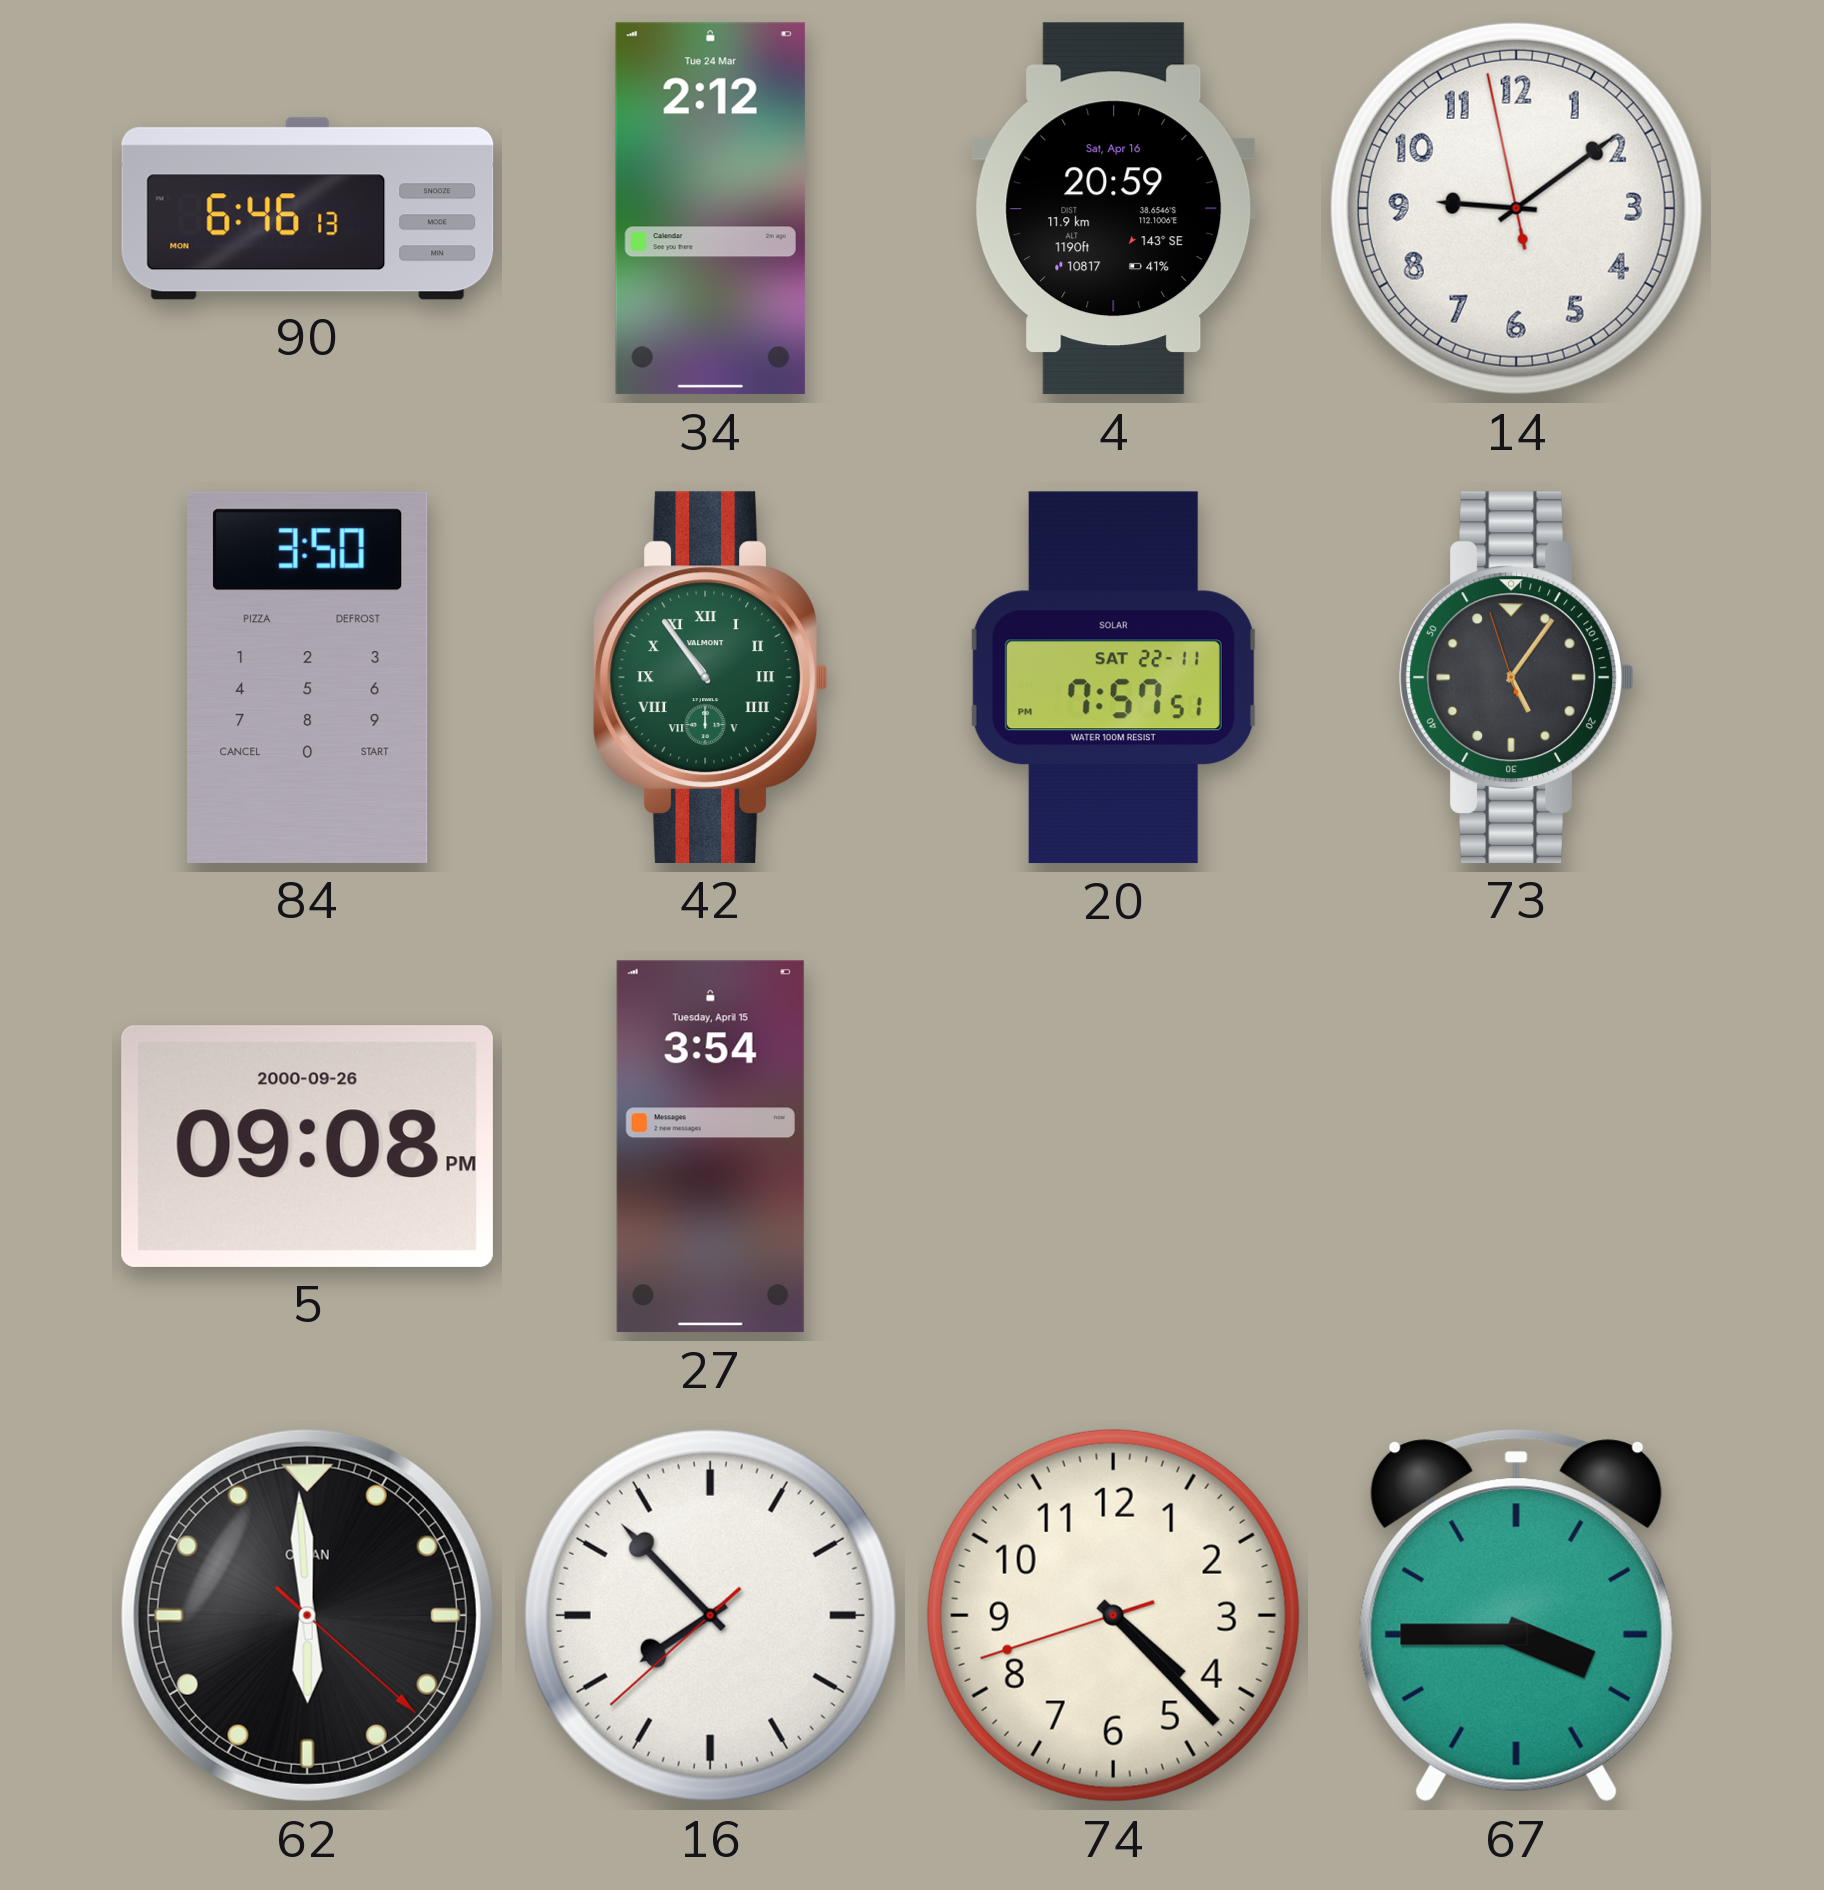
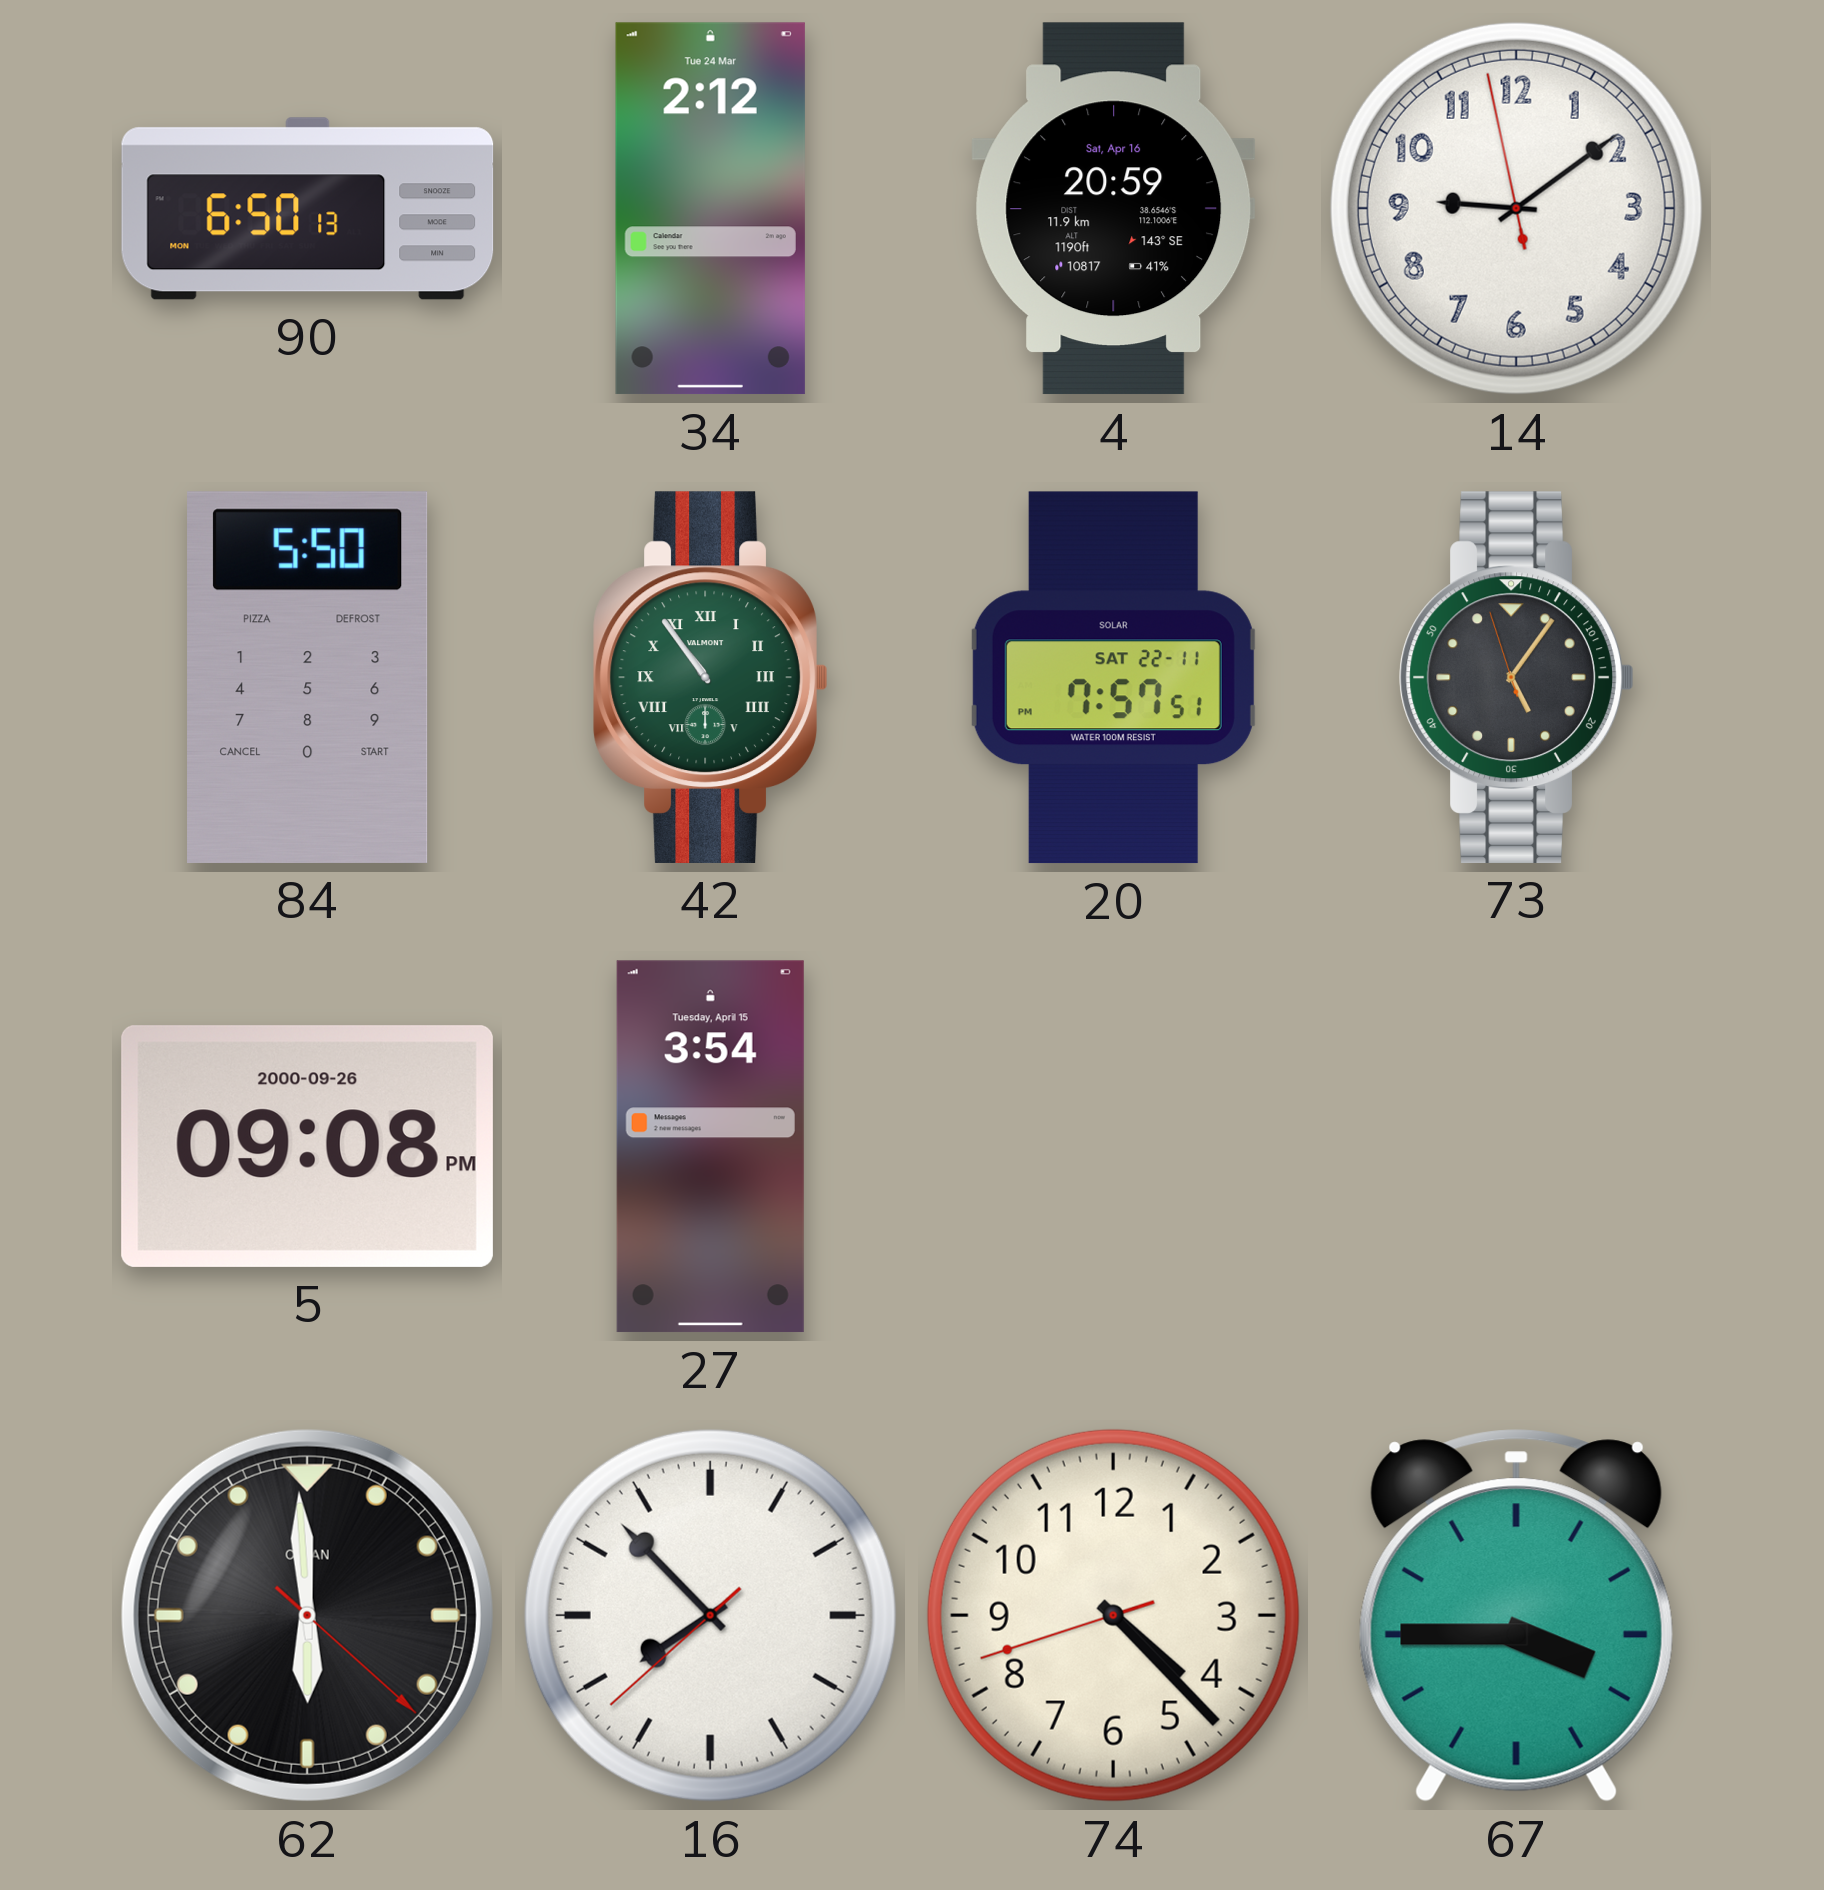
90: 6:46 -> 6:50 (308, 209)
84: 3:50 -> 5:50 (308, 677)
